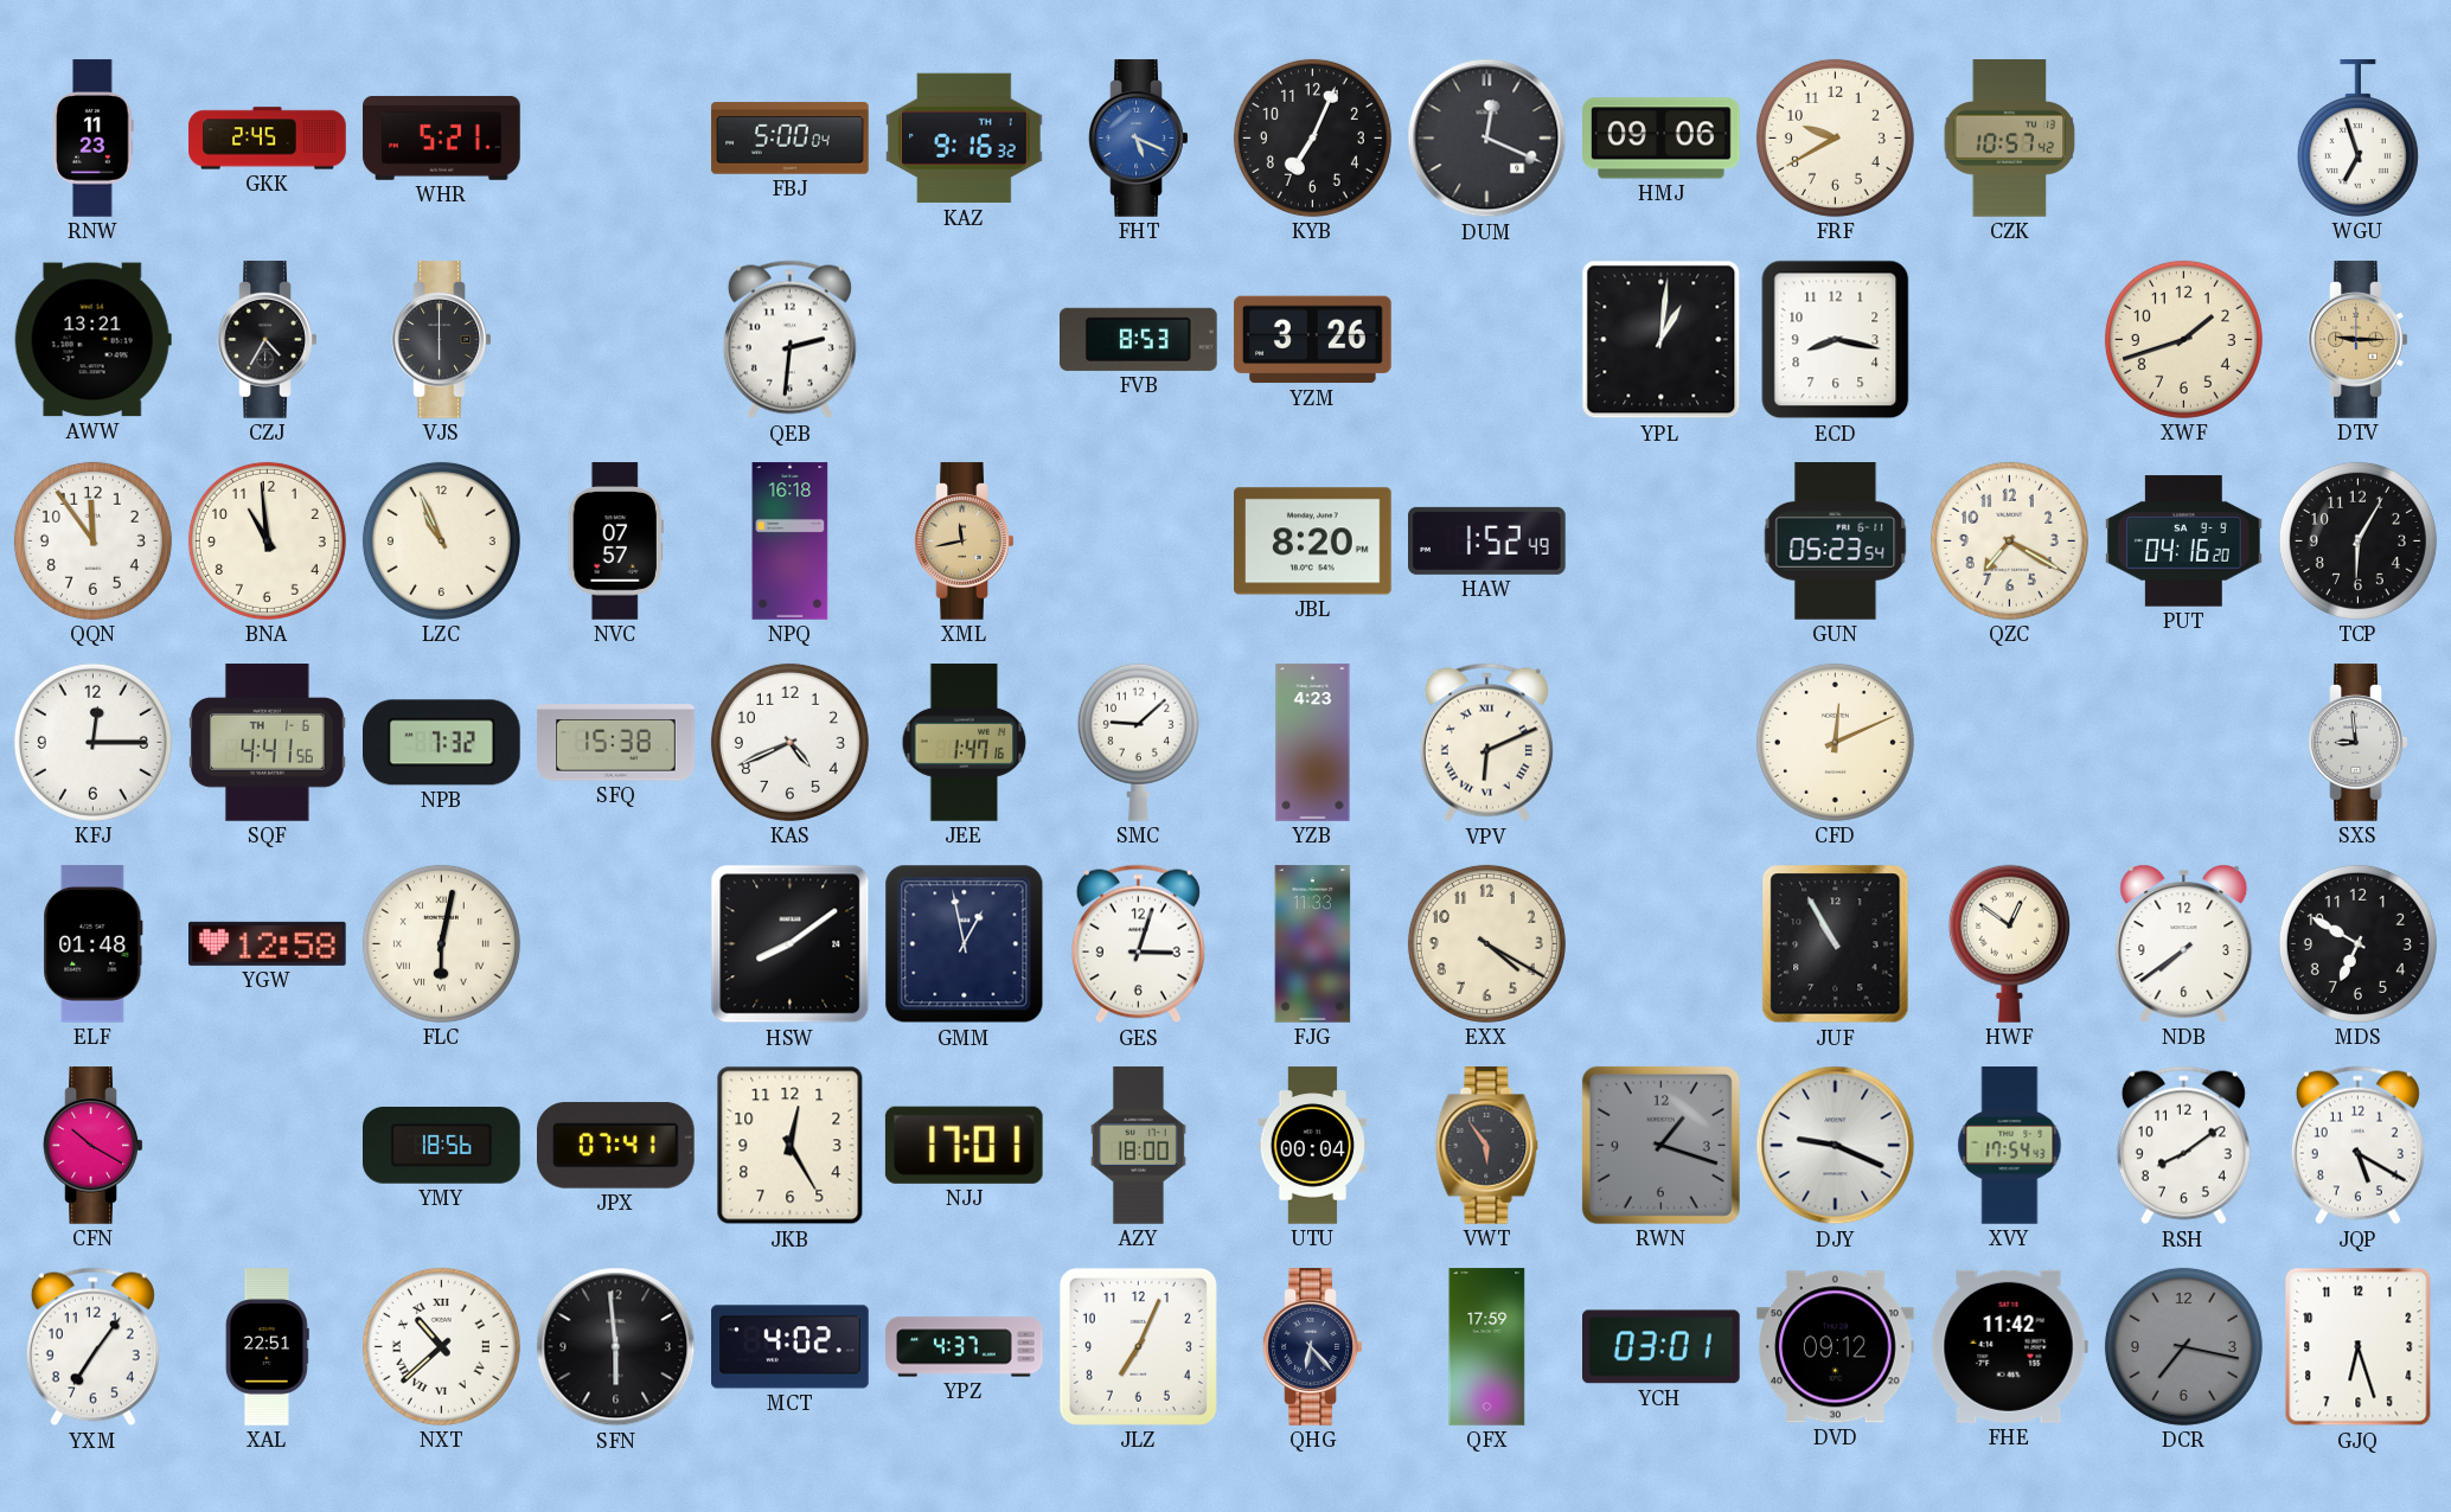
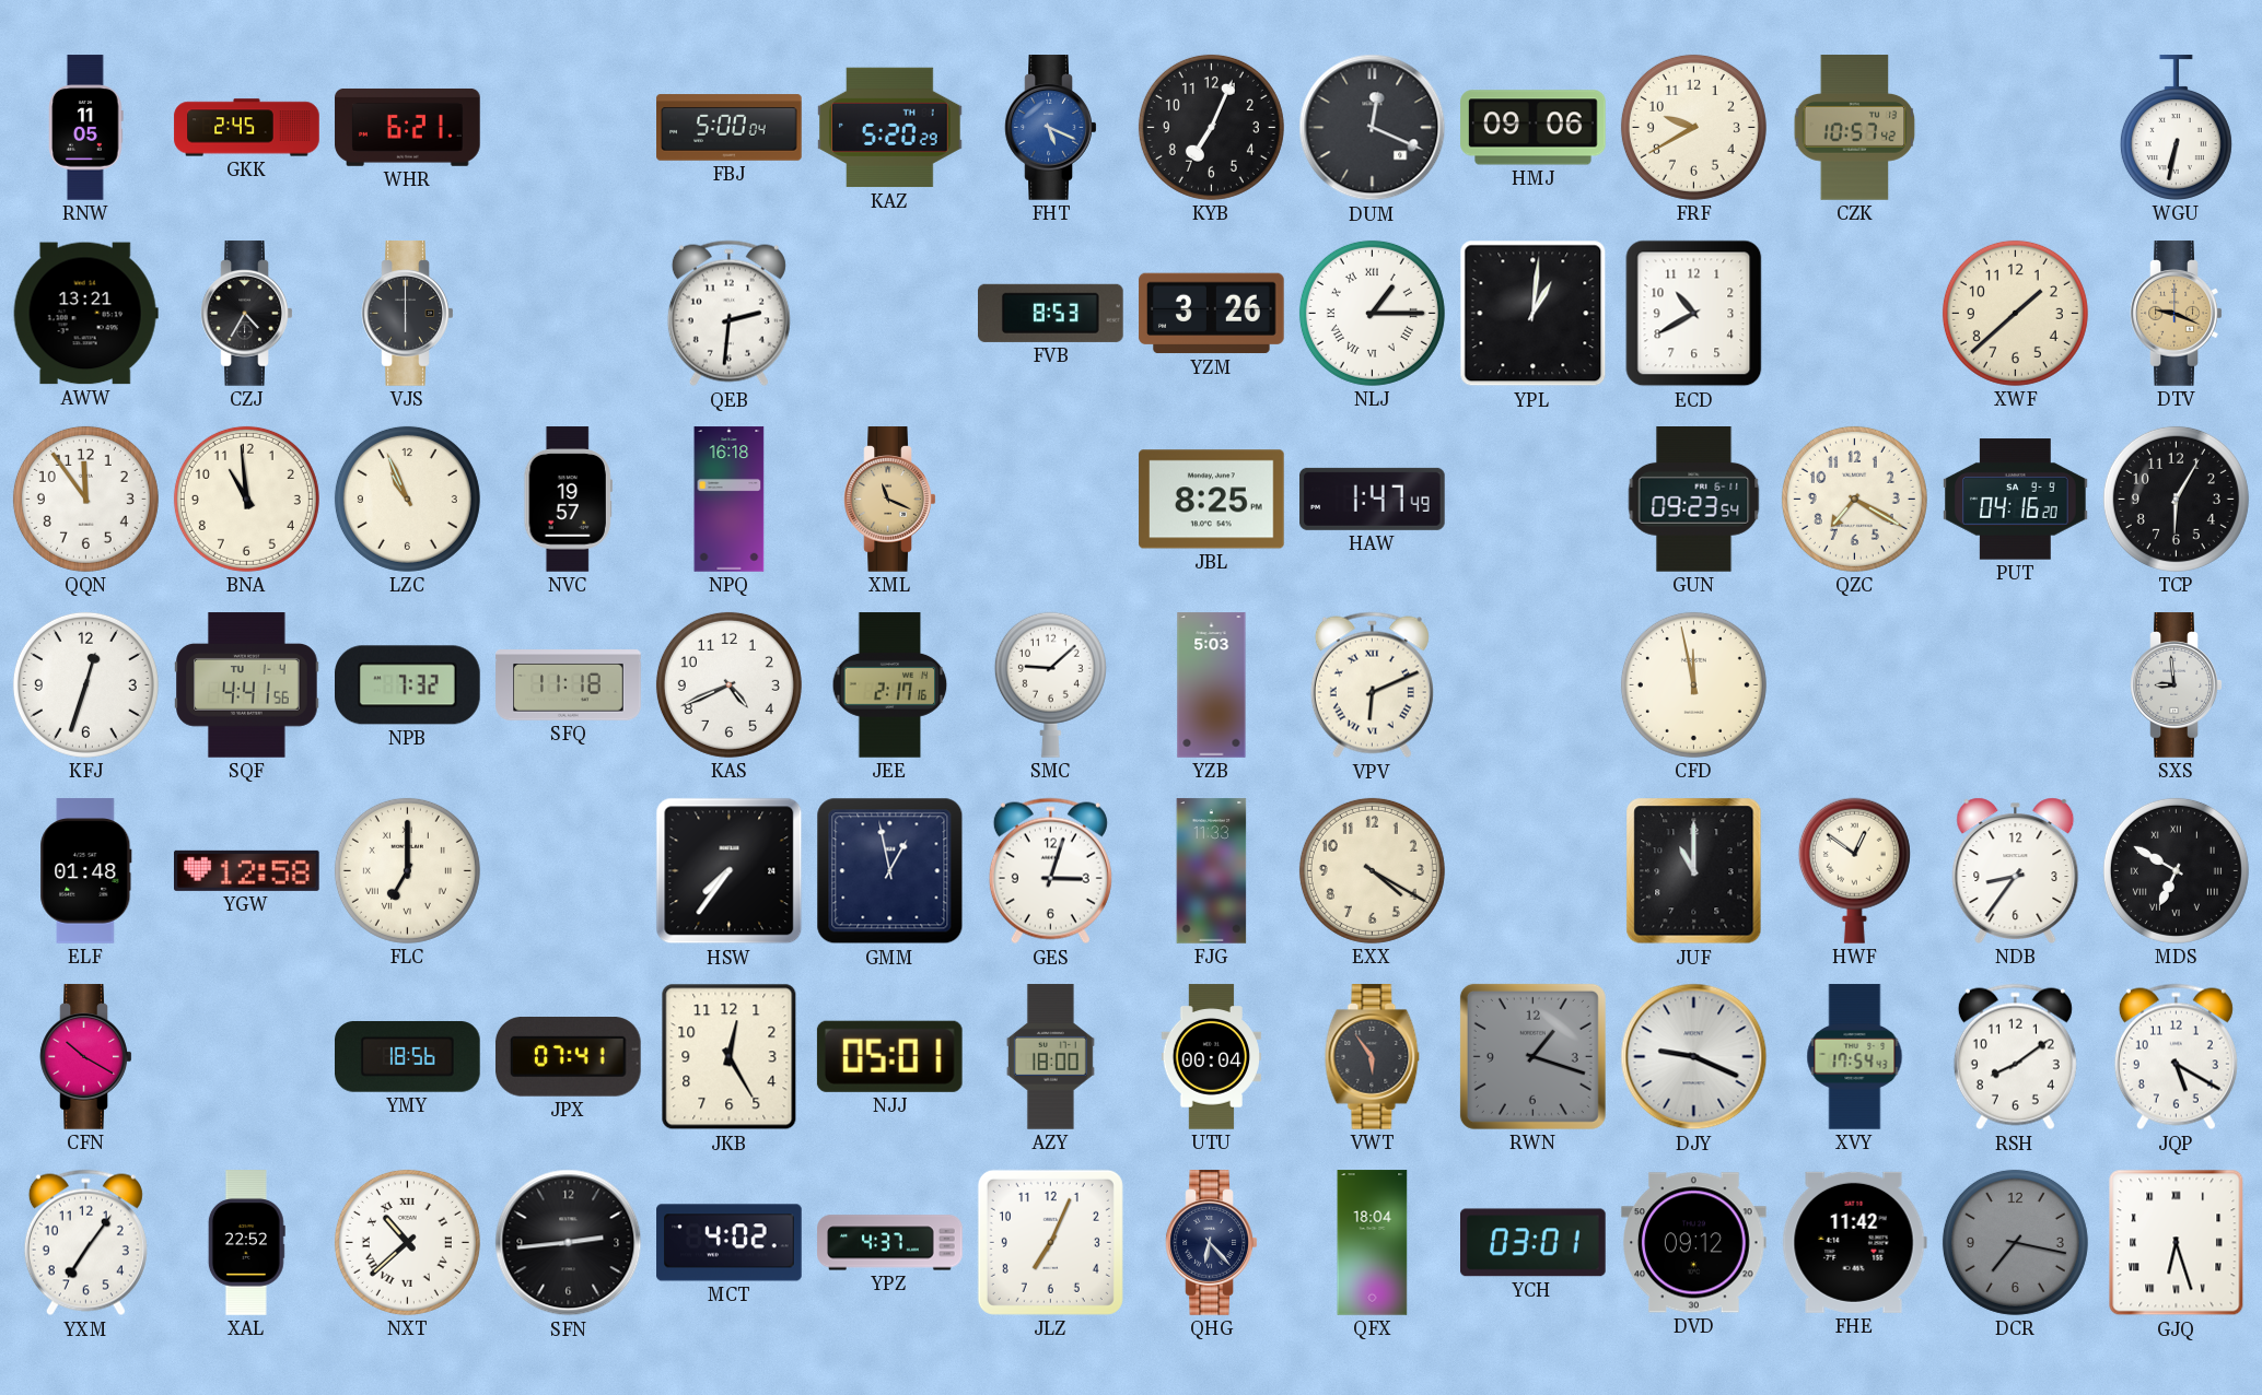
RNW: 11:23 -> 11:05 (86, 128)
WHR: 5:21 -> 6:21 (408, 127)
KAZ: 9:16 -> 5:20 (890, 128)
WGU: 6:57 -> 6:32 (2176, 128)
NLJ: none -> 1:15 (1372, 313)
ECD: 8:17 -> 10:40 (1694, 314)
XWF: 1:42 -> 1:38 (2015, 313)
DTV: 9:15 -> 9:19 (2177, 314)
NVC: 07:57 -> 19:57 (568, 500)
XML: 11:43 -> 11:19 (890, 500)
JBL: 8:20 -> 8:25 (1212, 500)
HAW: 1:52 -> 1:47 (1373, 499)
GUN: 05:23 -> 09:23 (1694, 500)
KFJ: 12:15 -> 12:33 (85, 684)
SQF date: TH 1-6 -> TU 1-4 (247, 685)
SFQ: 15:38 -> 11:18 (569, 685)
JEE: 1:47 -> 2:17 (890, 685)
YZB: 4:23 -> 5:03 (1212, 685)
CFD: 12:11 -> 11:58 (1693, 684)
FLC: 6:02 -> 7:00 (407, 870)
HSW: 8:09 -> 7:36 (730, 871)
JUF: 10:55 -> 11:00 (1694, 871)
NDB: 7:39 -> 8:36 (2016, 870)
MDS numerals: Arabic -> Roman (2176, 870)
NJJ: 17:01 -> 05:01 (889, 1056)
XAL: 22:51 -> 22:52 (246, 1243)
SFN: 5:59 -> 2:44 (569, 1243)
QFX: 17:59 -> 18:04 (1373, 1243)
GJQ numerals: Arabic -> Roman (2177, 1243)
